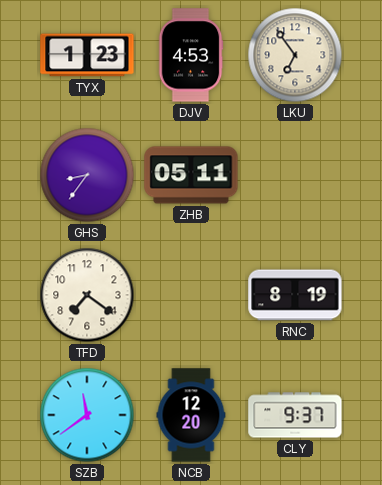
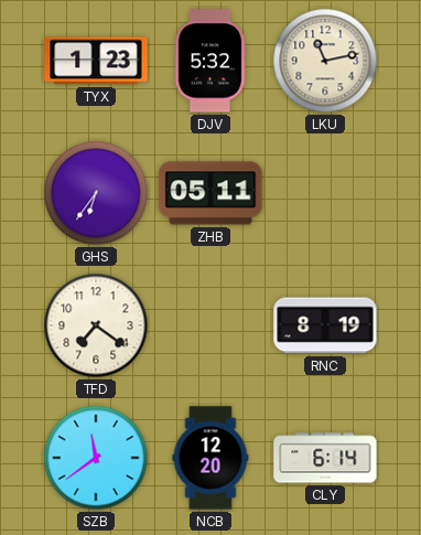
DJV: 4:53 -> 5:32 (210, 61)
LKU: 6:54 -> 11:13 (325, 61)
GHS: 8:36 -> 6:36 (96, 193)
CLY: 9:37 -> 6:14 (325, 458)
